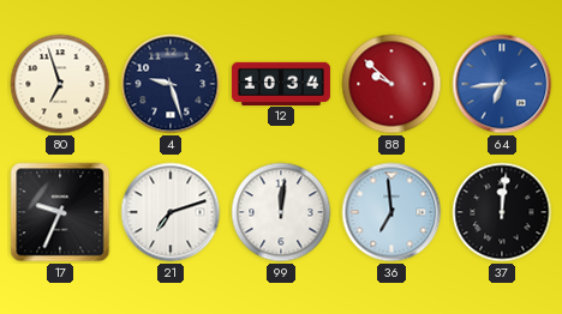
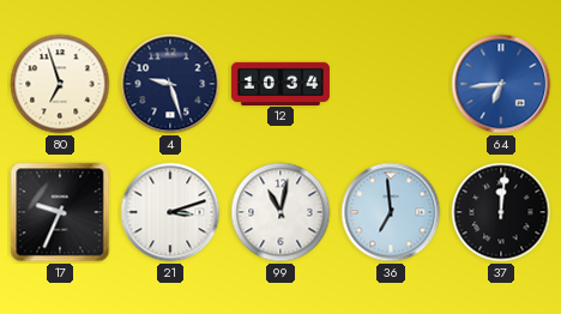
88: 9:52 -> none (391, 84)
21: 7:12 -> 3:12 (170, 212)
99: 12:01 -> 11:02 (280, 212)
